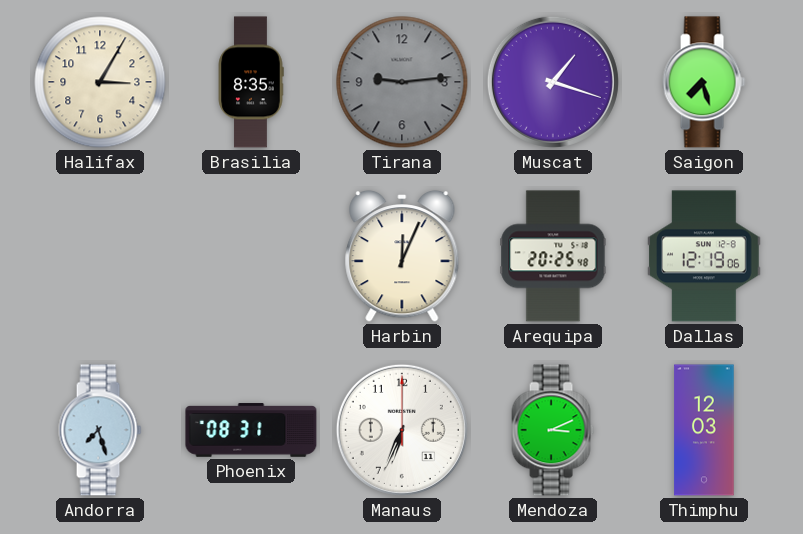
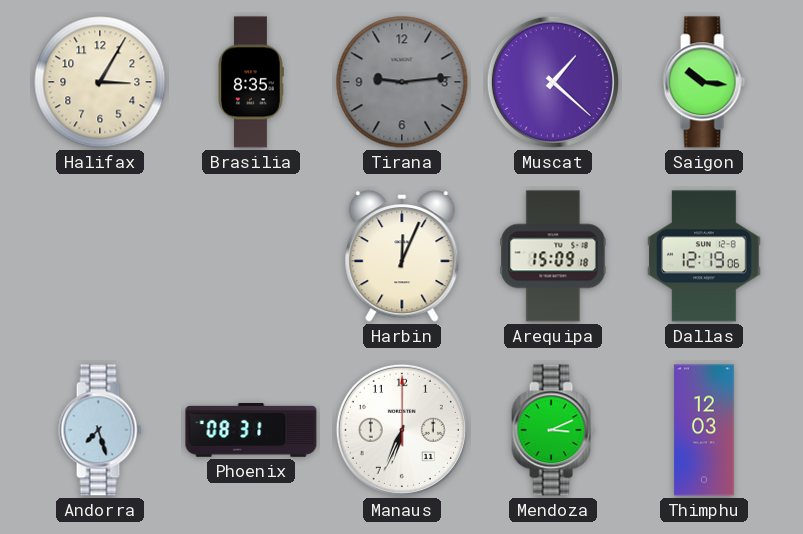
Muscat: 1:18 -> 1:22 (553, 82)
Saigon: 7:27 -> 10:16 (704, 82)
Arequipa: 20:25 -> 15:09 (553, 256)
